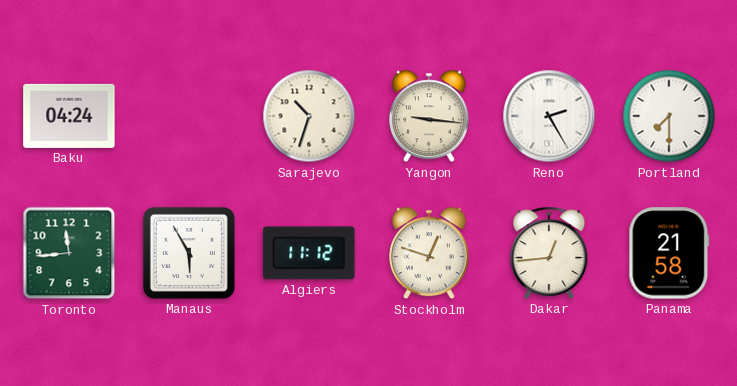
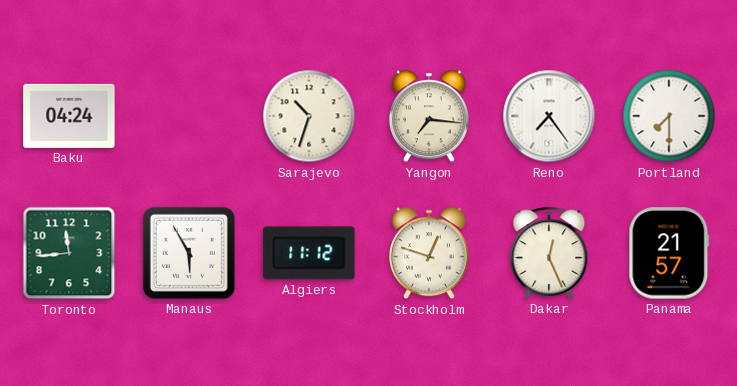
Yangon: 9:16 -> 7:16 (429, 116)
Reno: 2:25 -> 7:24 (549, 116)
Dakar: 12:44 -> 12:26 (549, 253)
Panama: 21:58 -> 21:57 (669, 253)
